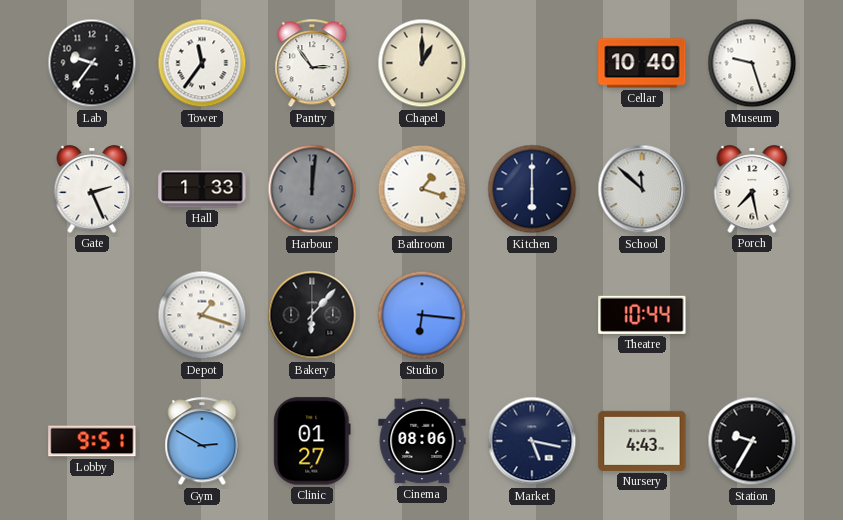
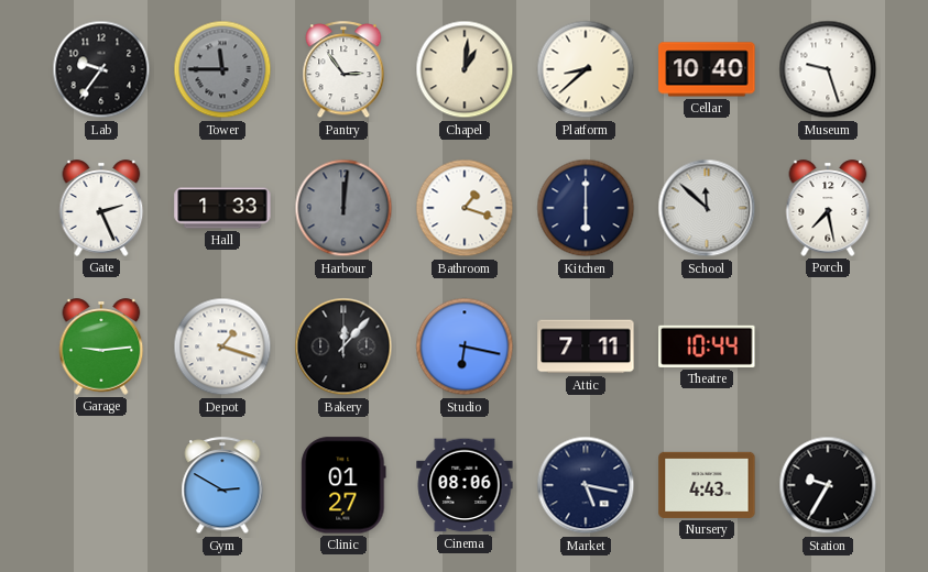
Tower: 11:36 -> 11:45 (222, 69)
Tower dial: white -> grey (222, 69)
Chapel: 1:00 -> 1:01 (465, 69)
Platform: none -> 8:38 (586, 69)
Garage: none -> 9:14 (101, 346)
Bakery: 6:07 -> 12:07 (343, 346)
Studio: 6:16 -> 6:17 (465, 346)
Attic: none -> 7:11 (586, 346)
Lobby: 9:51 -> none (92, 441)
